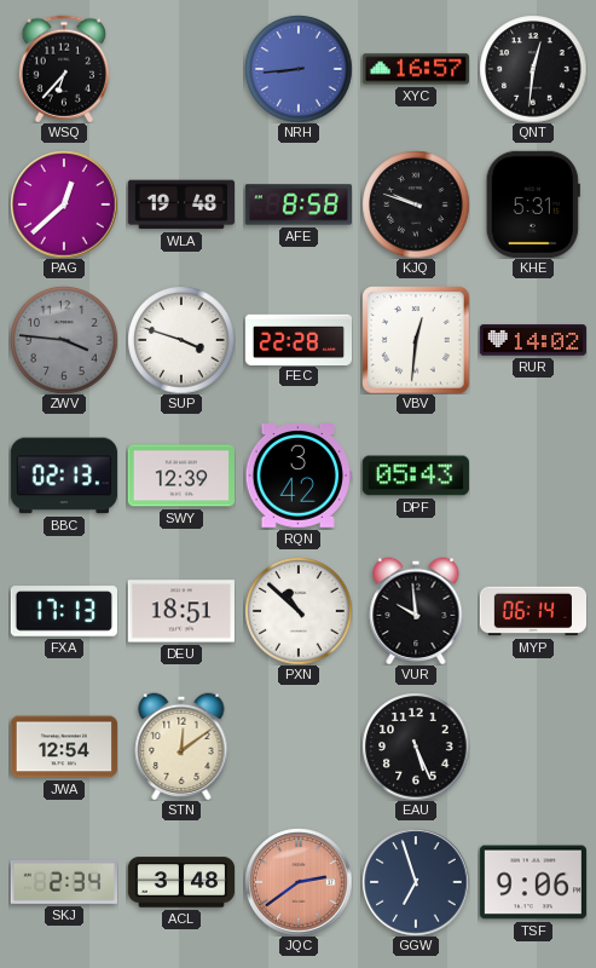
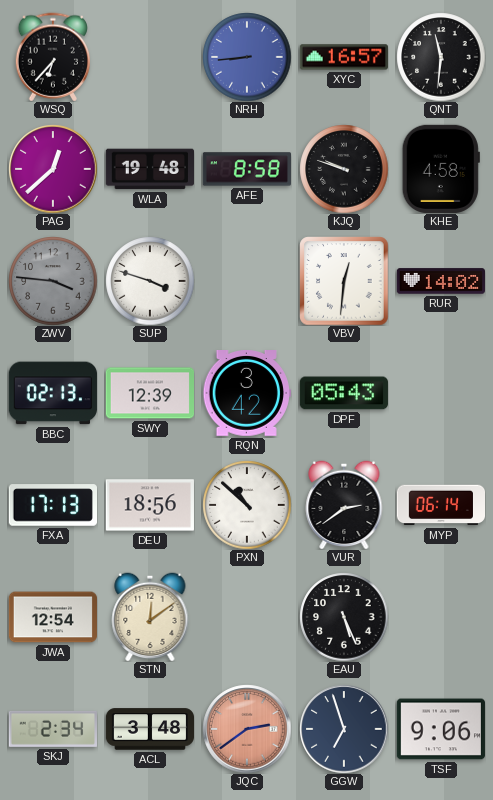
QNT: 12:31 -> 11:31 (441, 57)
KHE: 5:31 -> 4:58 (441, 169)
FEC: 22:28 -> none (297, 339)
DEU: 18:51 -> 18:56 (150, 505)
VUR: 9:59 -> 2:39 (344, 505)
